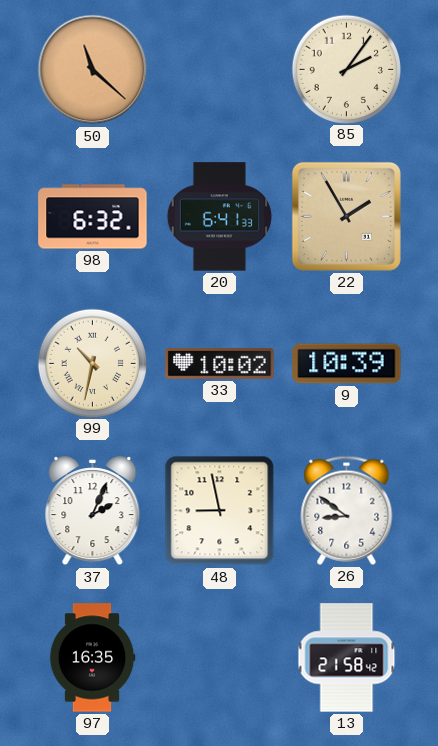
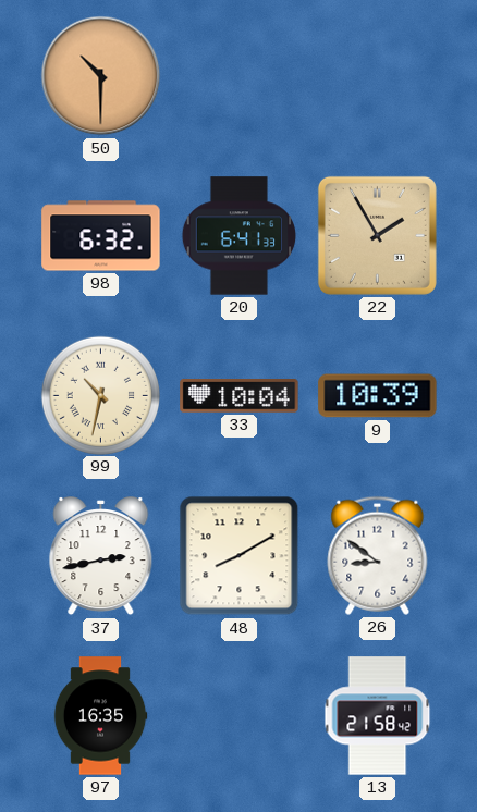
50: 11:22 -> 10:30 (101, 76)
85: 2:06 -> none (346, 69)
33: 10:02 -> 10:04 (240, 396)
37: 2:04 -> 2:43 (101, 556)
48: 8:58 -> 8:10 (240, 556)
